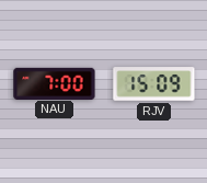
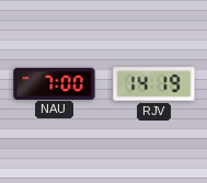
RJV: 15:09 -> 14:19 (154, 84)
